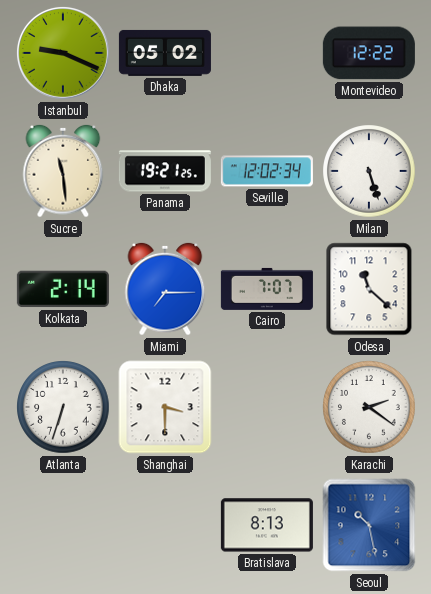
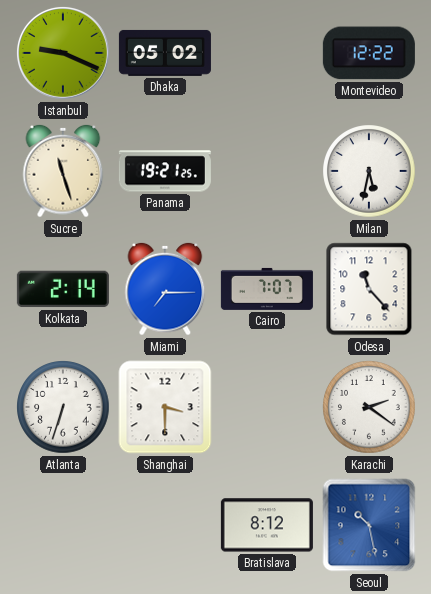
Sucre: 11:29 -> 11:27 (63, 171)
Seville: 12:02 -> none (267, 171)
Milan: 5:27 -> 5:32 (369, 171)
Odesa: 11:22 -> 11:23 (369, 289)
Bratislava: 8:13 -> 8:12 (267, 525)
